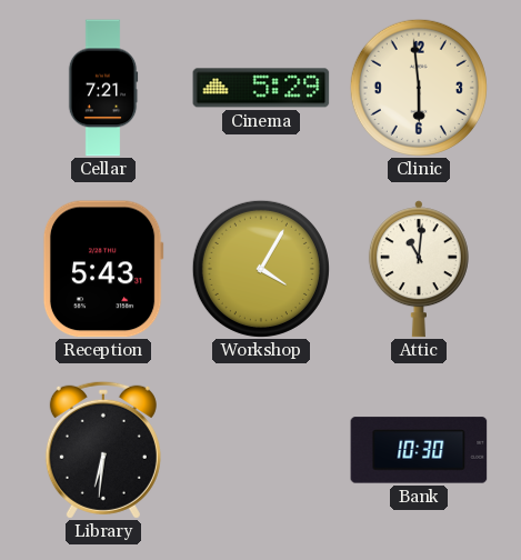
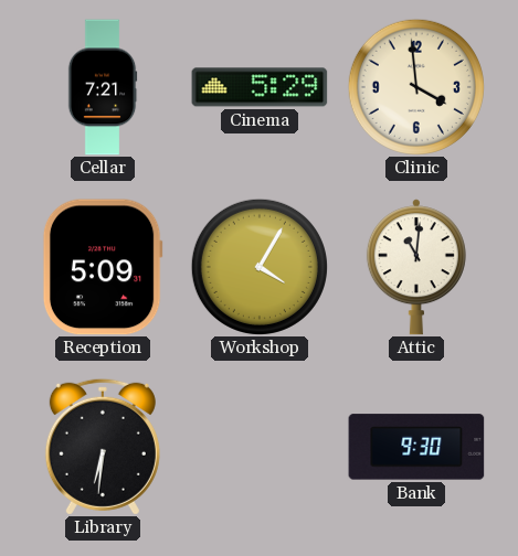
Clinic: 5:59 -> 3:59 (416, 87)
Reception: 5:43 -> 5:09 (103, 267)
Bank: 10:30 -> 9:30 (416, 447)
